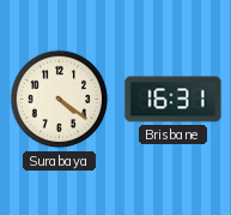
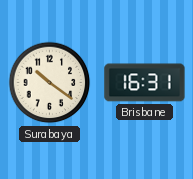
Surabaya: 4:21 -> 10:21 (50, 83)
